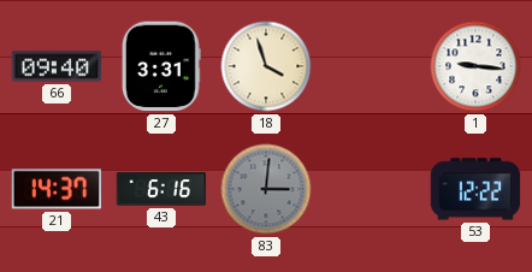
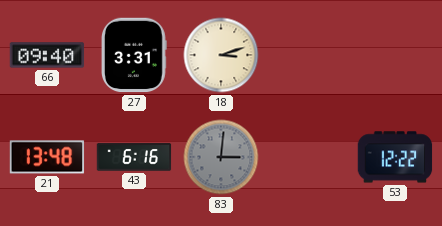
18: 3:57 -> 3:12 (221, 55)
1: 9:16 -> none (475, 66)
21: 14:37 -> 13:48 (47, 157)
